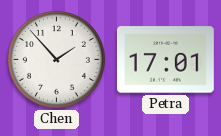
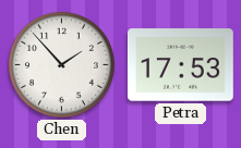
Petra: 17:01 -> 17:53 (180, 65)
